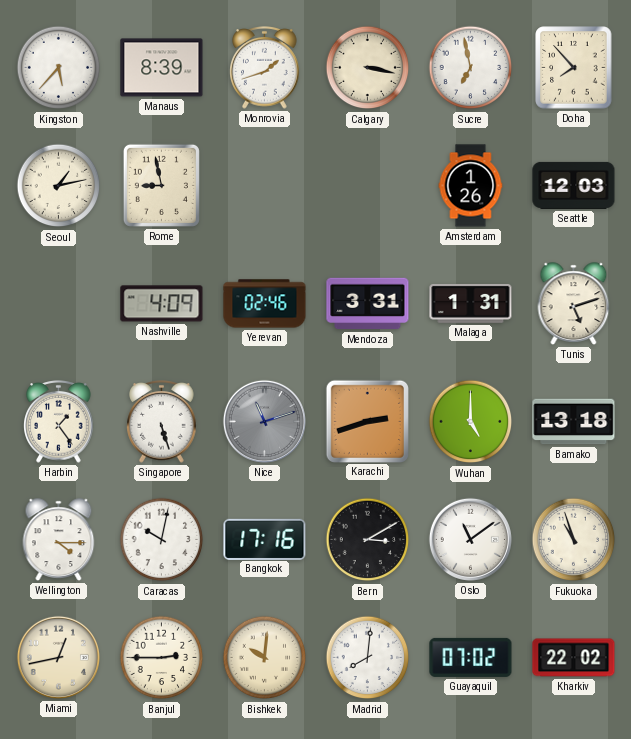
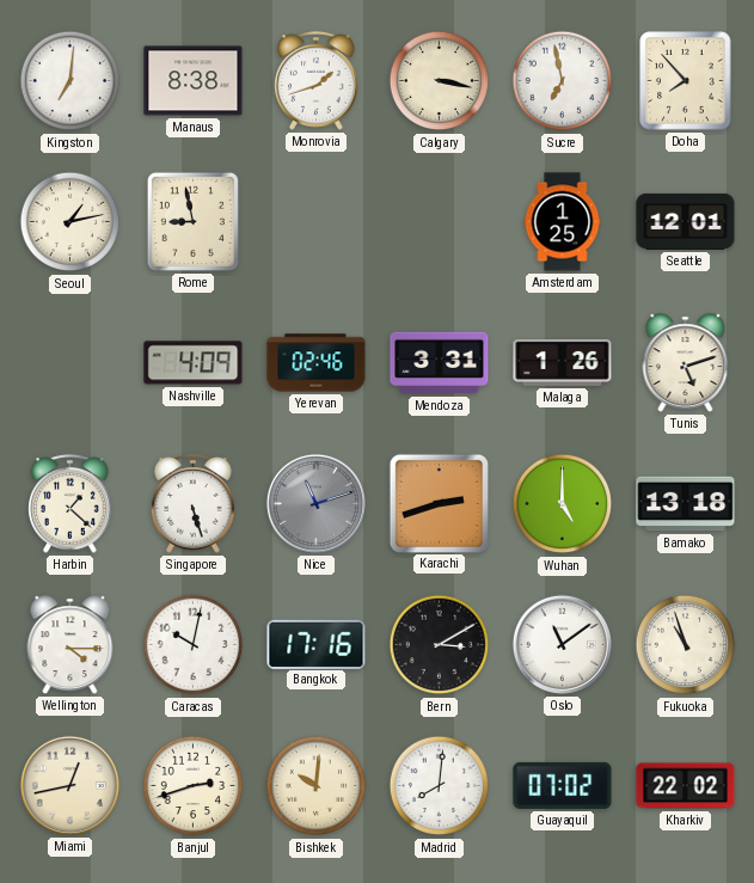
Kingston: 5:37 -> 7:01 (71, 81)
Manaus: 8:39 -> 8:38 (194, 81)
Amsterdam: 1:26 -> 1:25 (563, 222)
Seattle: 12:03 -> 12:01 (686, 221)
Malaga: 1:31 -> 1:26 (563, 362)
Harbin: 1:24 -> 1:22 (71, 504)
Banjul: 2:45 -> 2:42 (194, 786)
